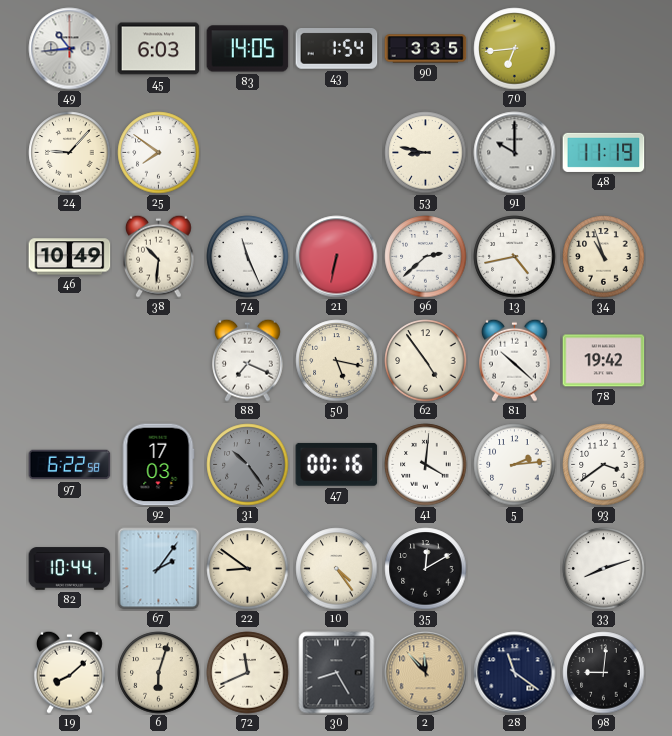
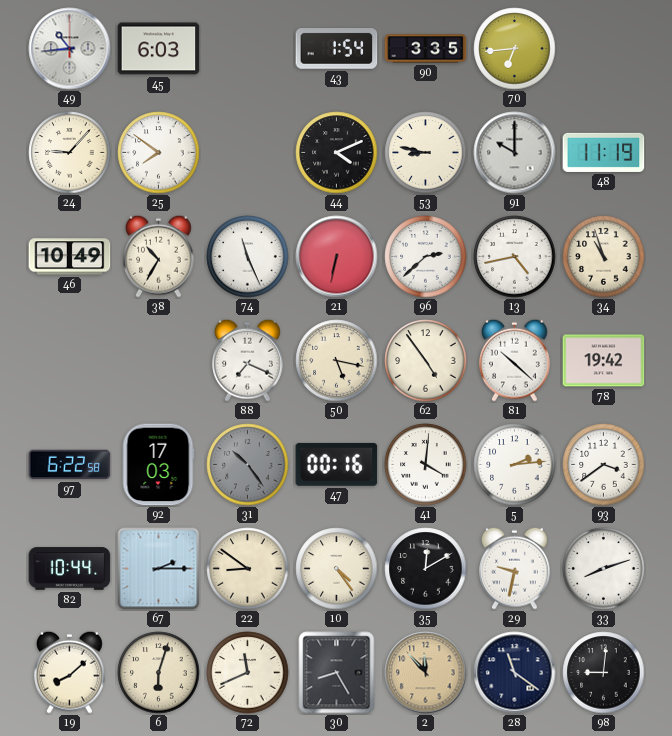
83: 14:05 -> none (248, 49)
44: none -> 4:11 (337, 153)
38: 10:31 -> 10:35 (159, 256)
67: 2:06 -> 2:15 (159, 569)
29: none -> 9:32 (515, 568)
